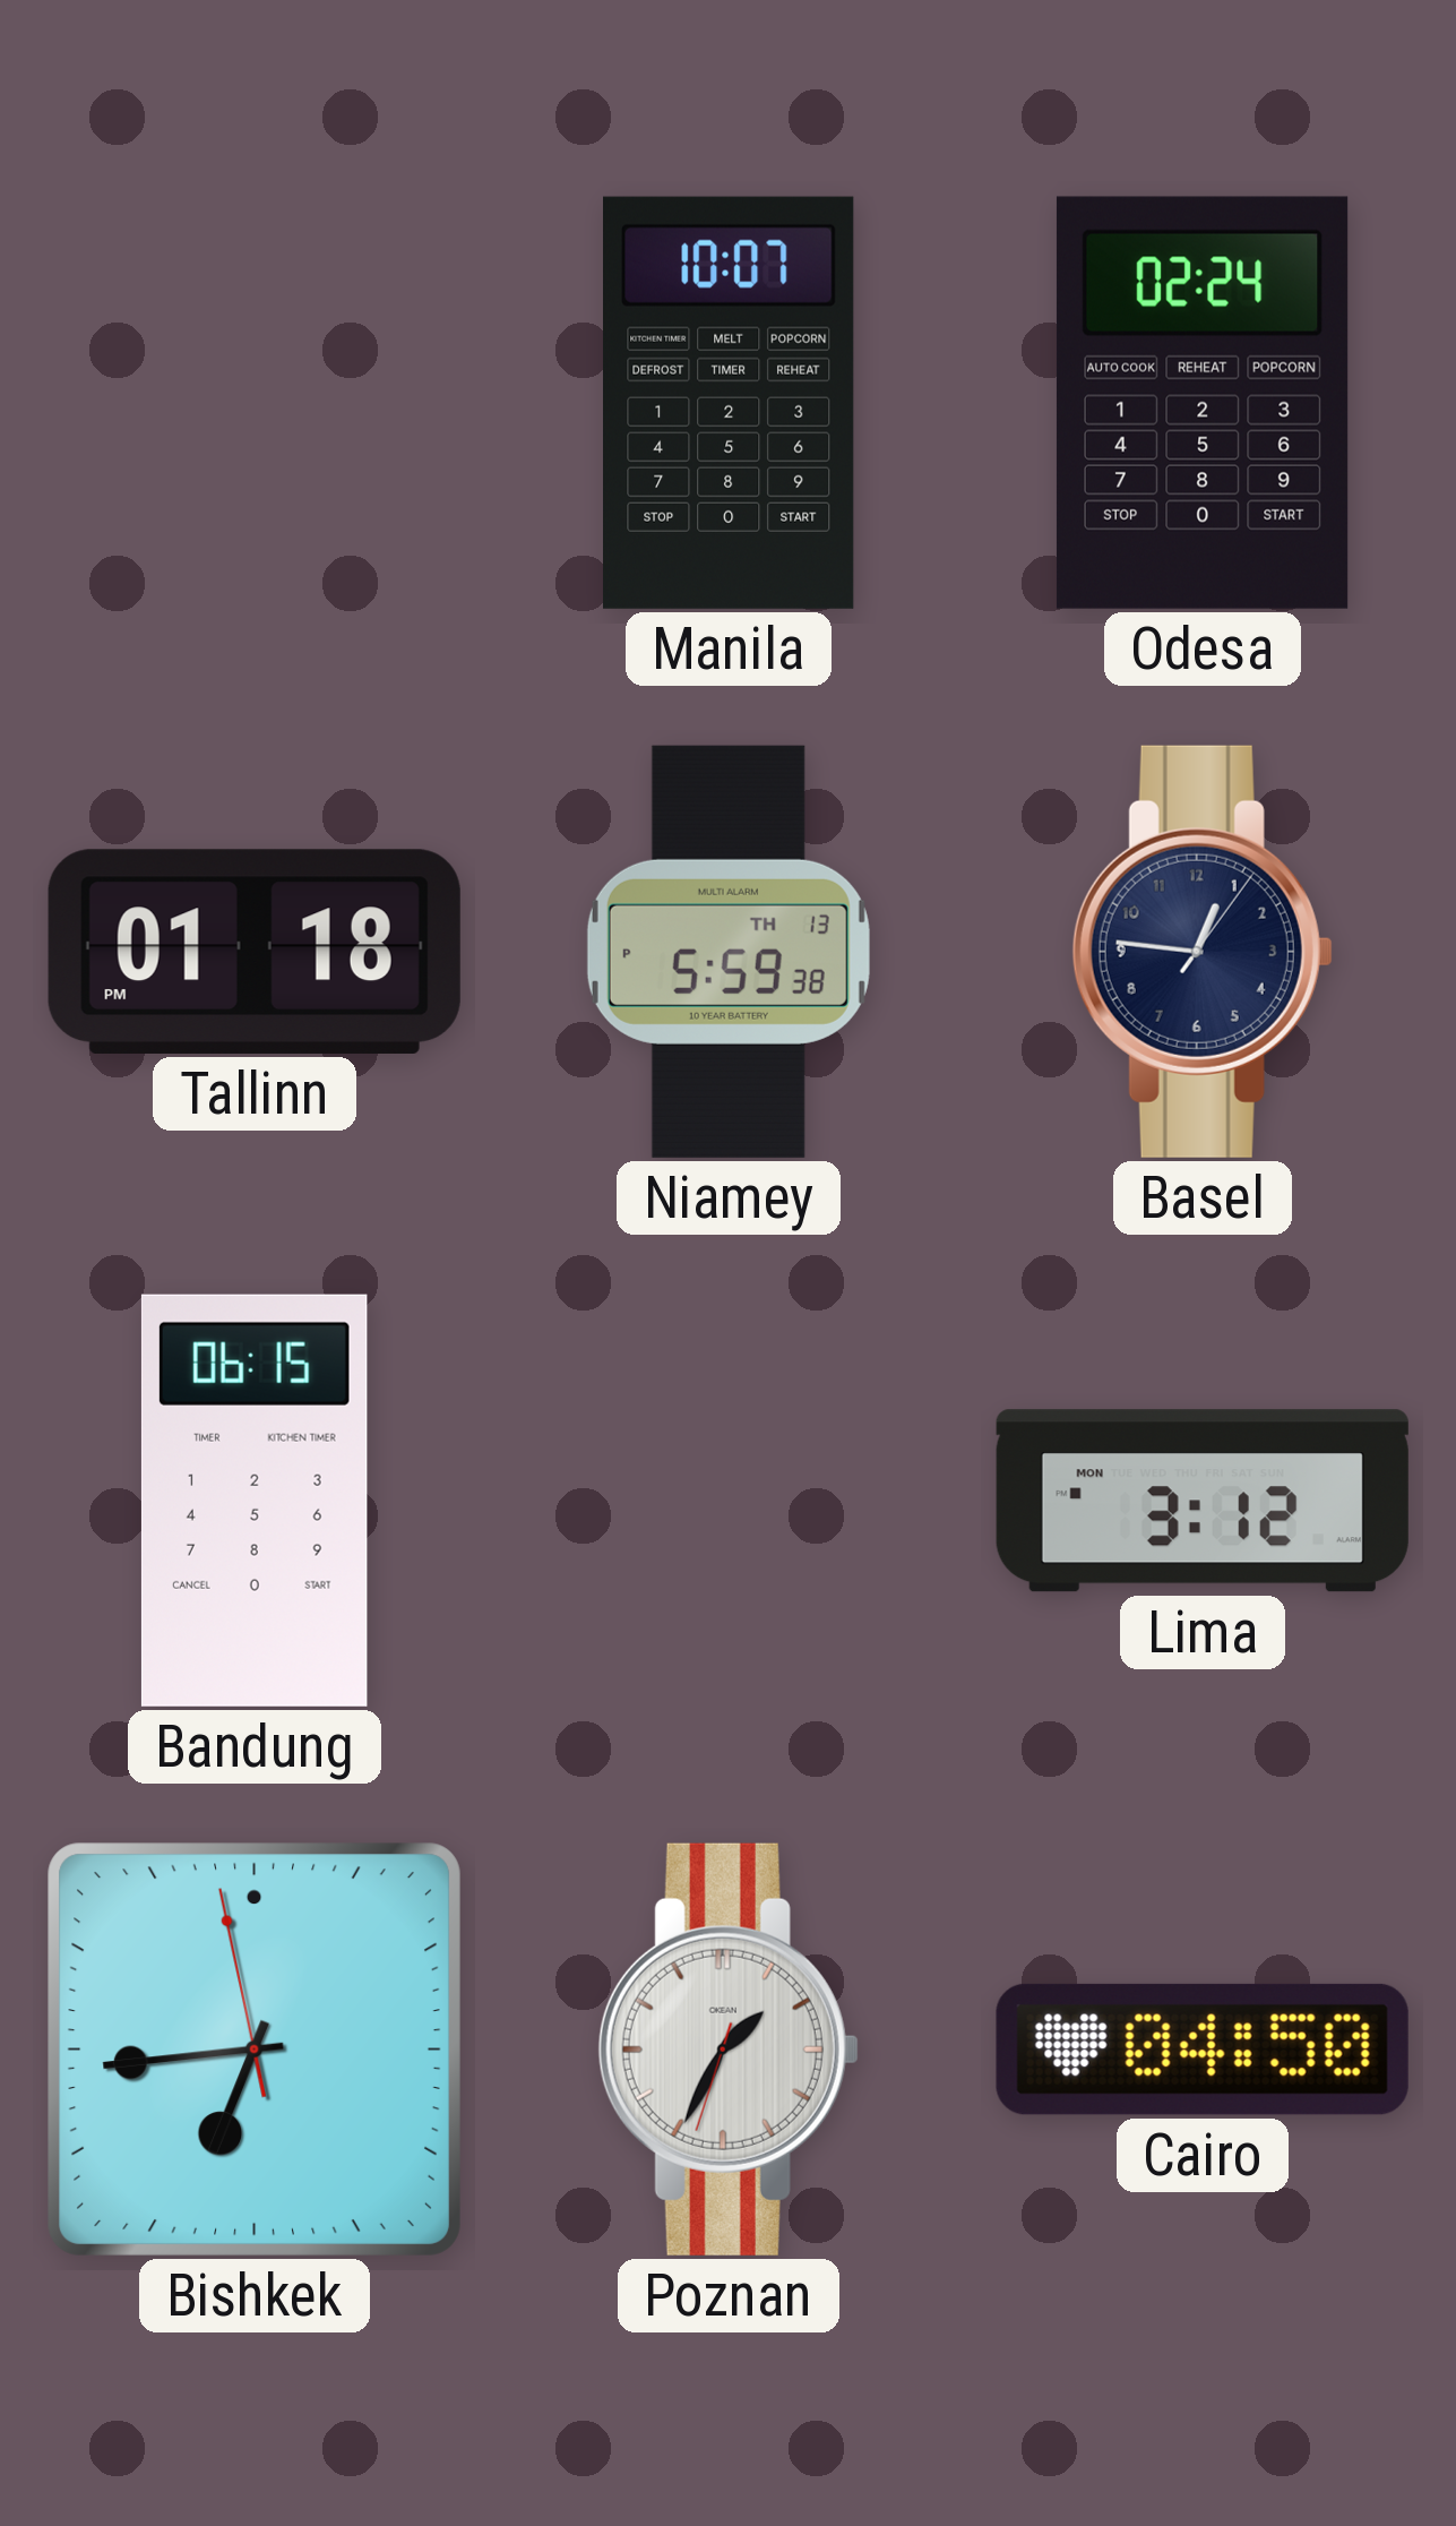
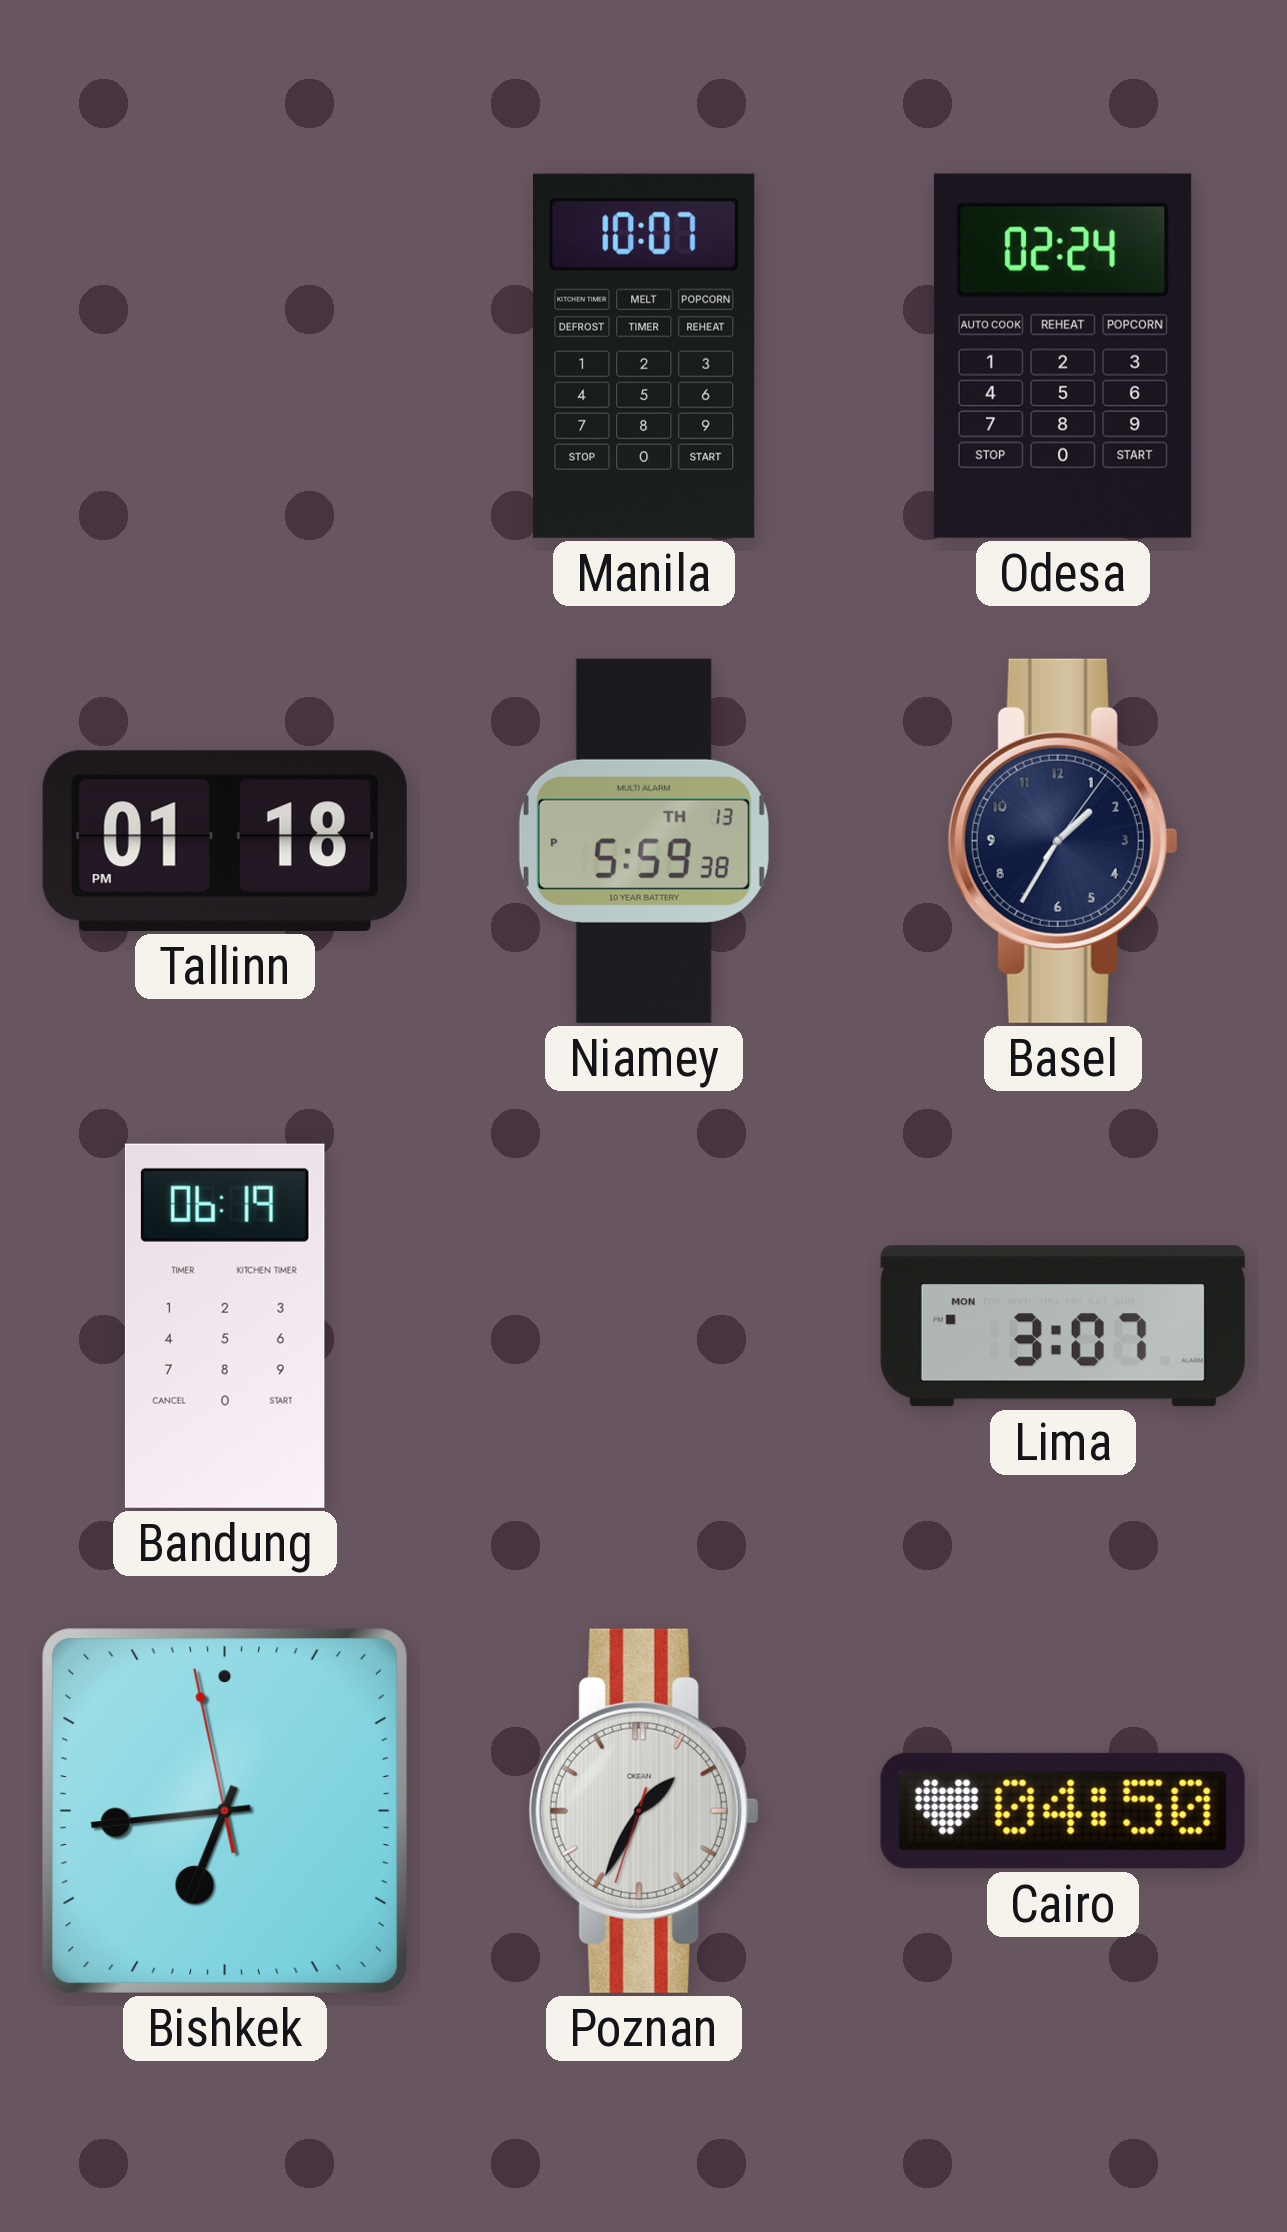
Basel: 12:46 -> 1:35 (1063, 841)
Bandung: 06:15 -> 06:19 (225, 1326)
Lima: 3:12 -> 3:07 (1063, 1326)
